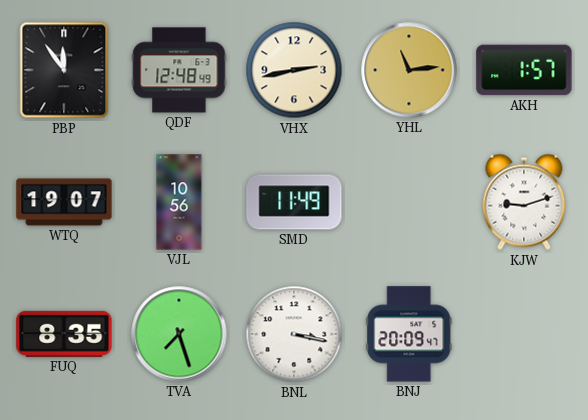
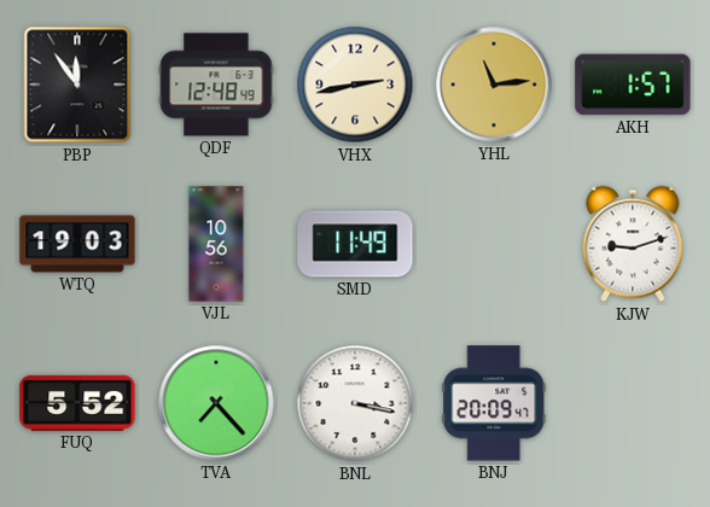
WTQ: 19:07 -> 19:03 (77, 244)
FUQ: 8:35 -> 5:52 (77, 403)
TVA: 7:27 -> 7:23 (216, 403)
